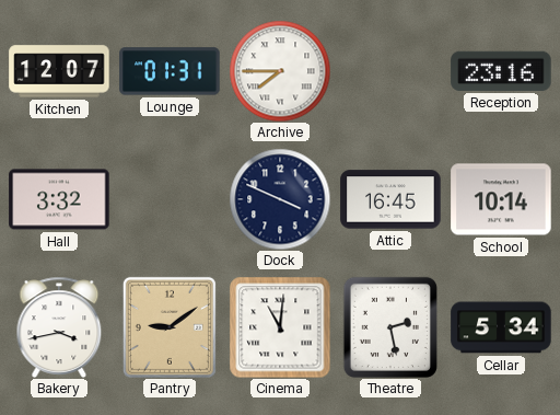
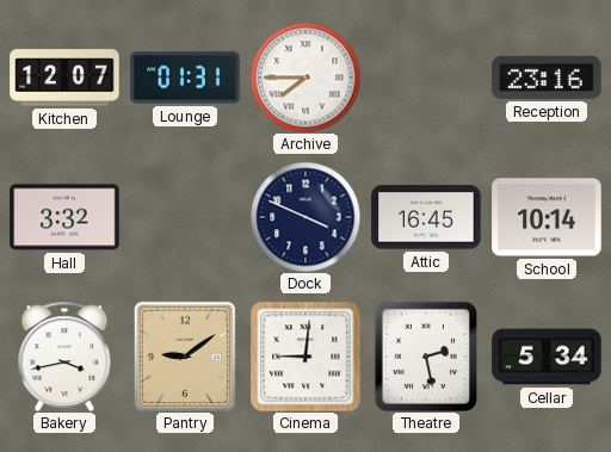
Cinema: 11:01 -> 9:01 (305, 357)
